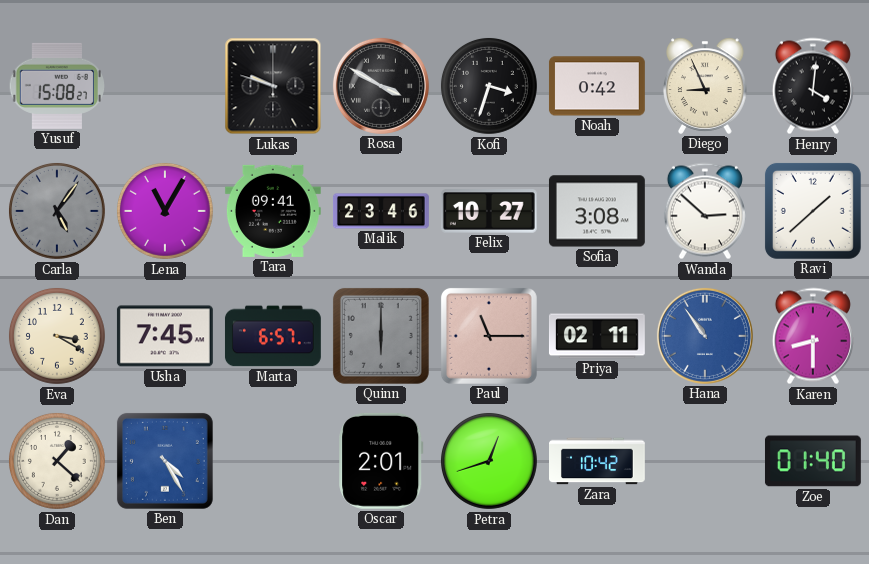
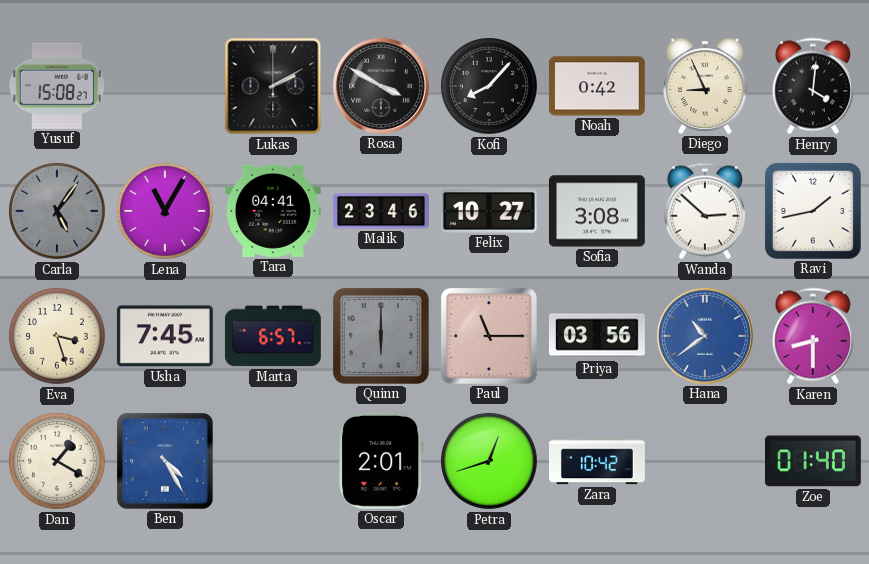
Lukas: 9:48 -> 2:10 (273, 86)
Kofi: 3:33 -> 8:07 (490, 87)
Tara: 09:41 -> 04:41 (273, 211)
Ravi: 1:38 -> 1:43 (813, 211)
Eva: 3:20 -> 3:27 (58, 337)
Priya: 02:11 -> 03:56 (597, 336)
Hana: 10:54 -> 10:39 (705, 336)
Dan: 1:22 -> 1:20 (58, 462)
